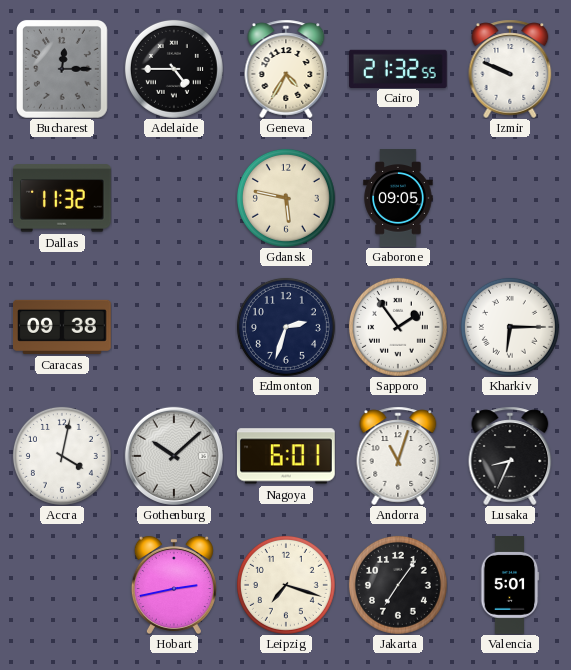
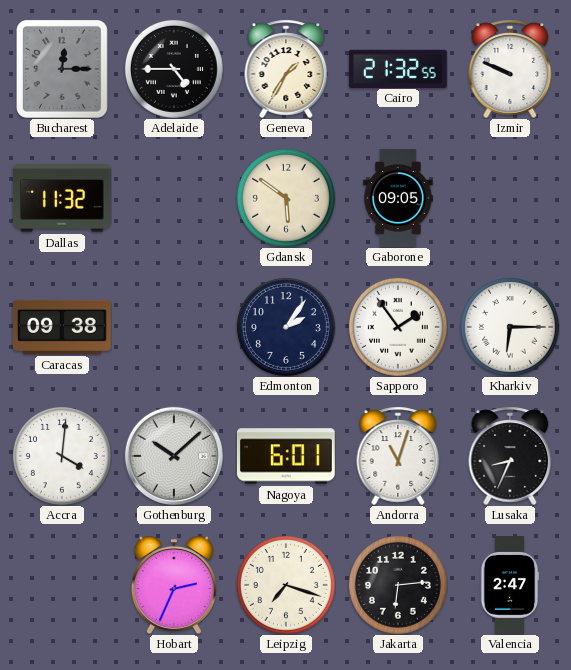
Geneva: 4:35 -> 1:35 (286, 69)
Gdansk: 5:47 -> 5:51 (286, 198)
Edmonton: 2:33 -> 2:06 (286, 327)
Accra: 4:02 -> 4:01 (62, 456)
Hobart: 2:43 -> 2:34 (174, 585)
Jakarta: 7:06 -> 6:14 (398, 585)
Valencia: 5:01 -> 2:47 (510, 586)
